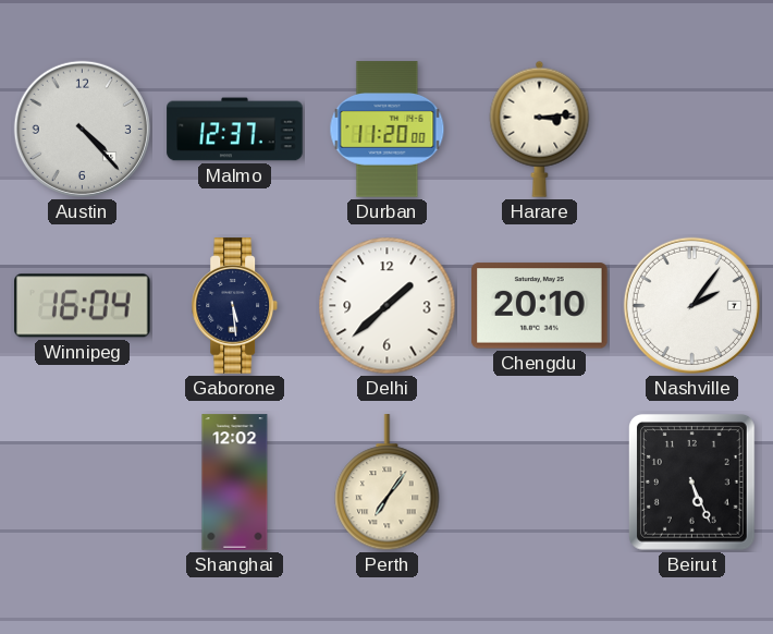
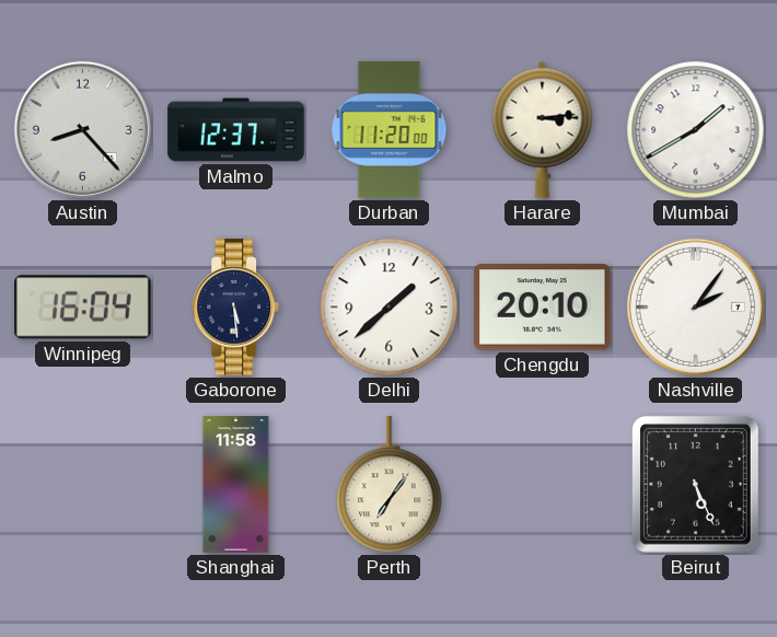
Austin: 4:23 -> 8:23 (82, 129)
Mumbai: none -> 1:40 (696, 130)
Shanghai: 12:02 -> 11:58 (236, 485)
